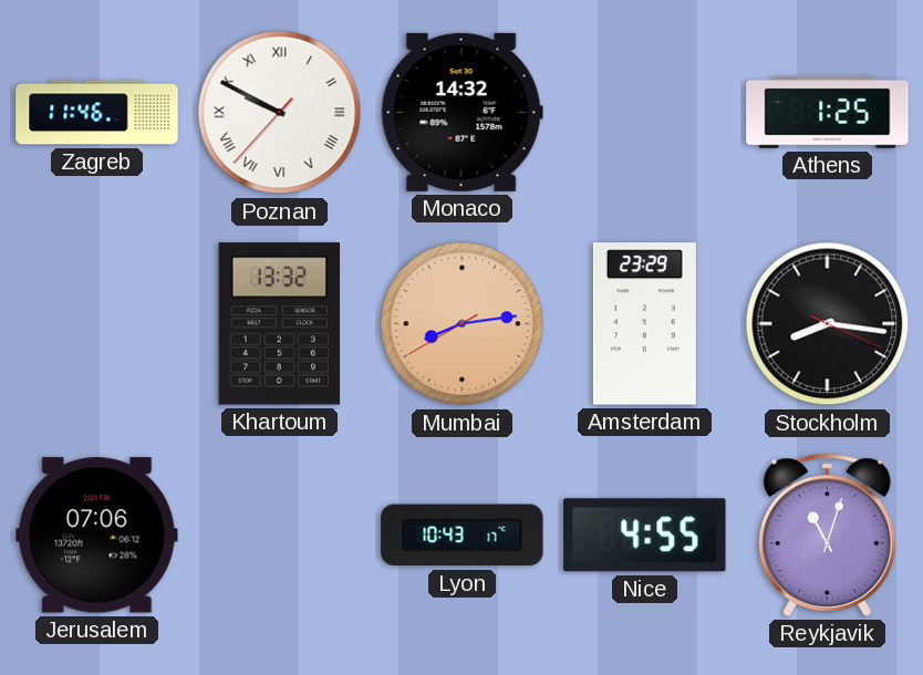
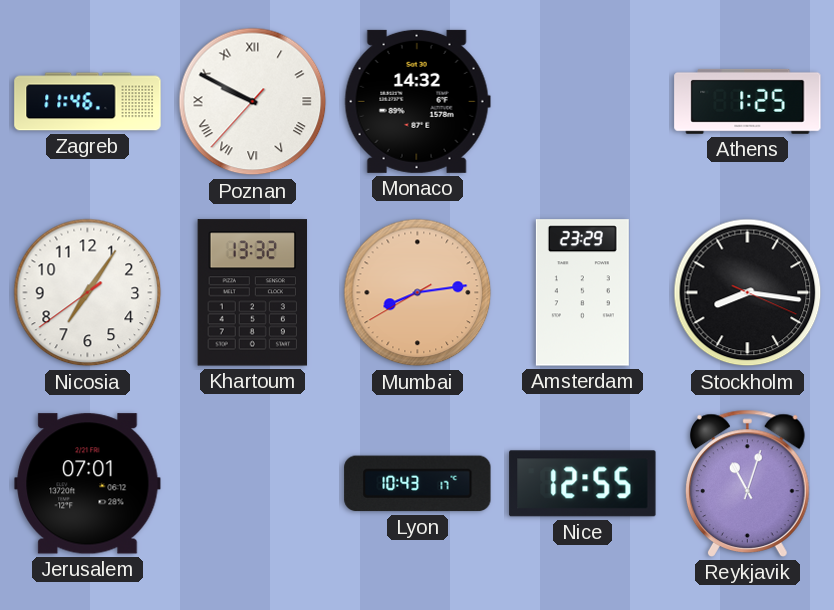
Nicosia: none -> 7:05 (88, 293)
Jerusalem: 07:06 -> 07:01 (88, 484)
Nice: 4:55 -> 12:55 (583, 484)
